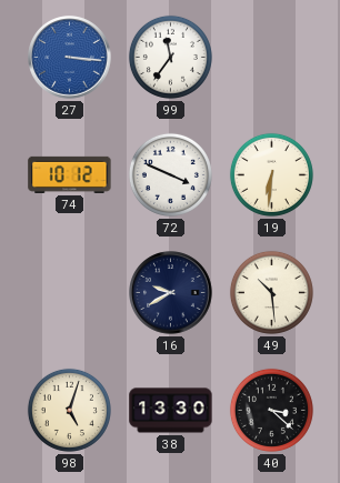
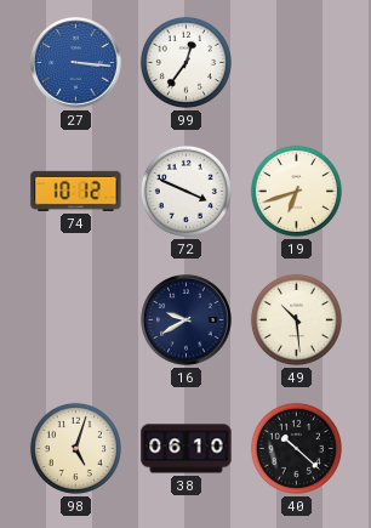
99: 11:36 -> 12:36 (185, 62)
19: 6:31 -> 6:42 (296, 191)
38: 13:30 -> 06:10 (187, 449)
40: 3:22 -> 10:22 (296, 448)
